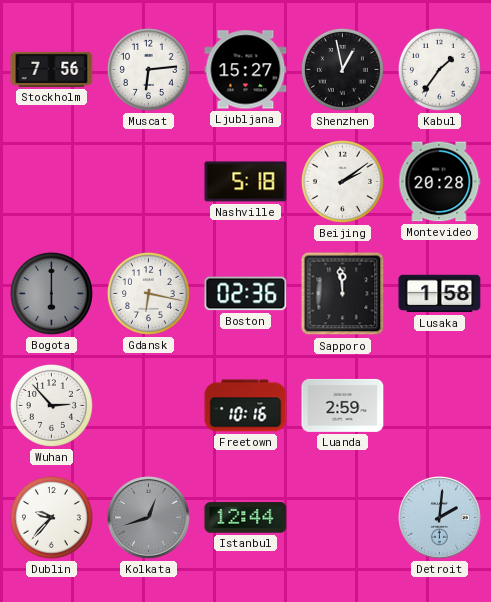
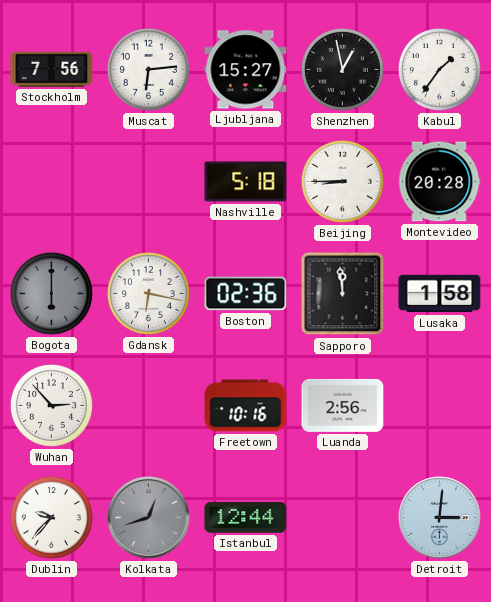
Beijing: 2:09 -> 8:45 (342, 181)
Luanda: 2:59 -> 2:56 (343, 405)
Detroit: 2:01 -> 3:01 (440, 518)
